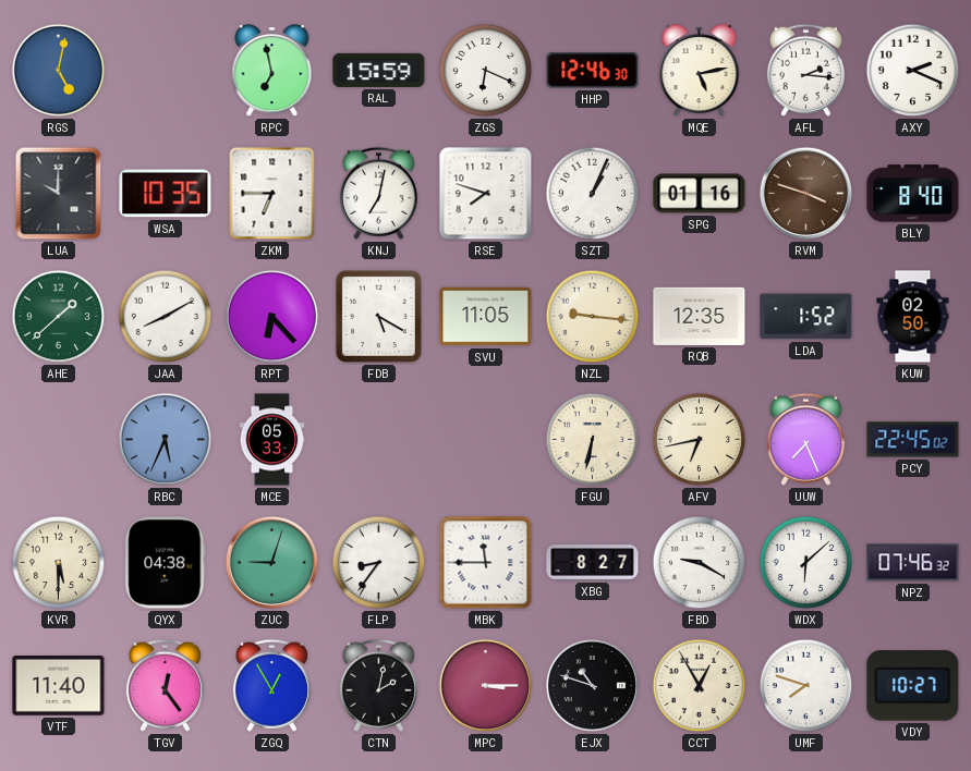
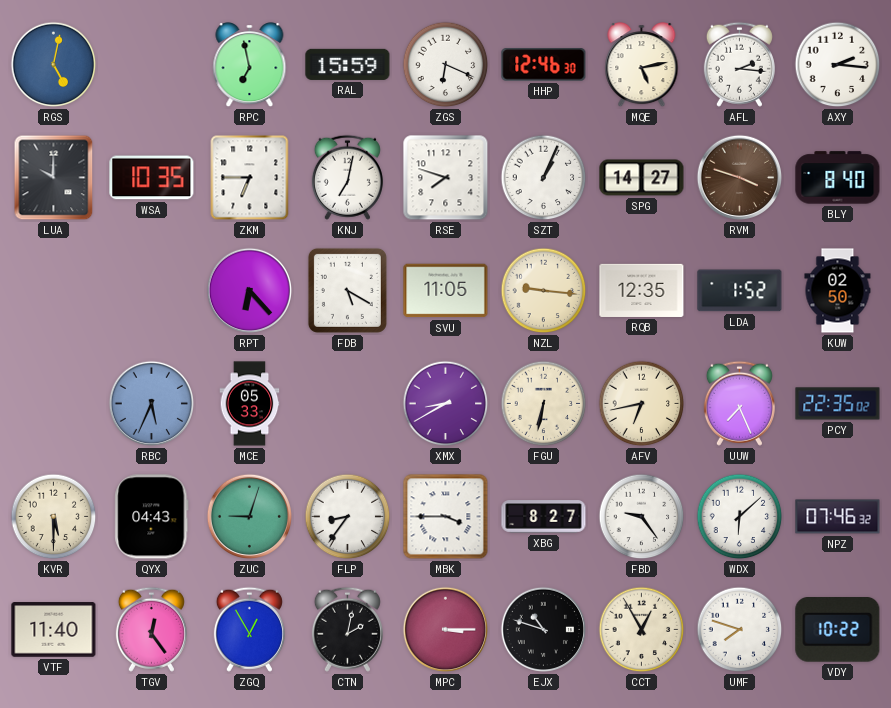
AXY: 2:19 -> 2:16 (838, 65)
SPG: 01:16 -> 14:27 (642, 178)
AHE: 1:38 -> none (59, 317)
JAA: 8:10 -> none (166, 317)
XMX: none -> 8:40 (446, 404)
PCY: 22:45 -> 22:35 (838, 404)
QYX: 04:38 -> 04:43 (152, 517)
MBK: 11:45 -> 3:45 (446, 517)
FBD: 9:20 -> 9:24 (642, 517)
VDY: 10:27 -> 10:22 (838, 630)
